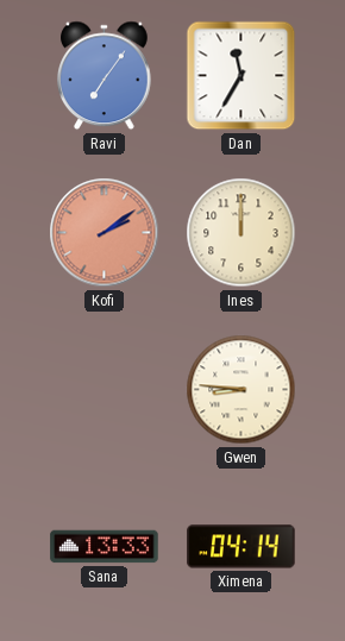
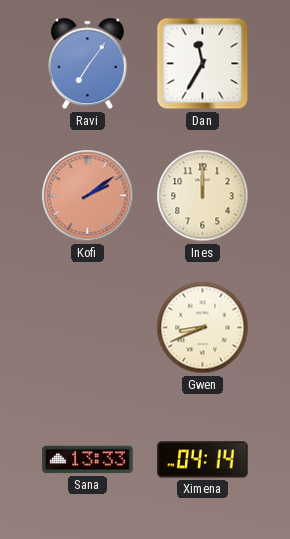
Gwen: 8:46 -> 8:41 (203, 328)
